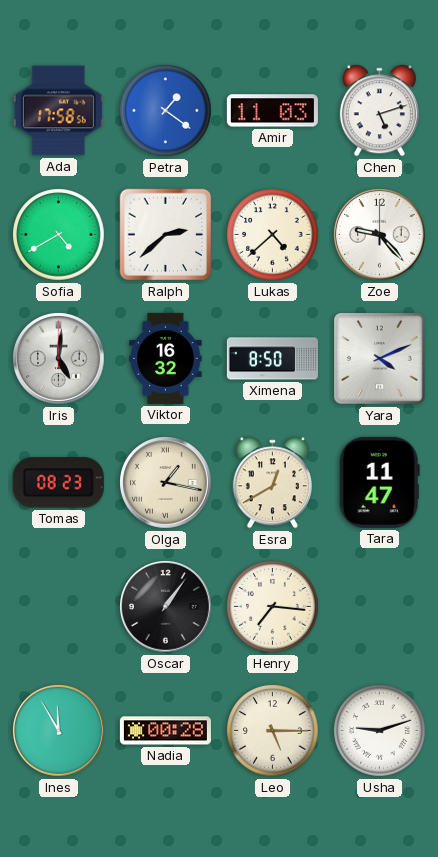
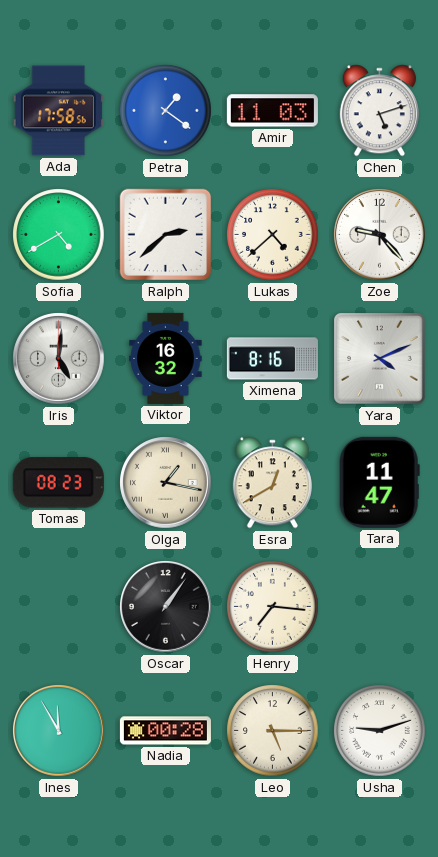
Ximena: 8:50 -> 8:16 (272, 359)
